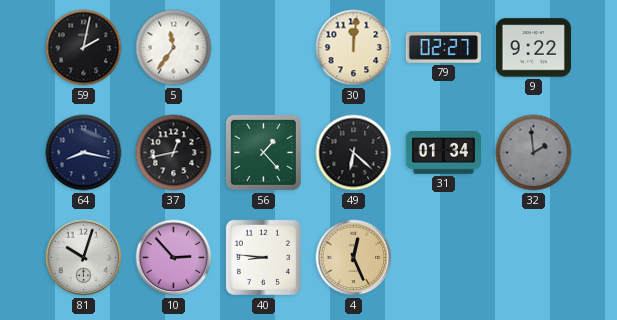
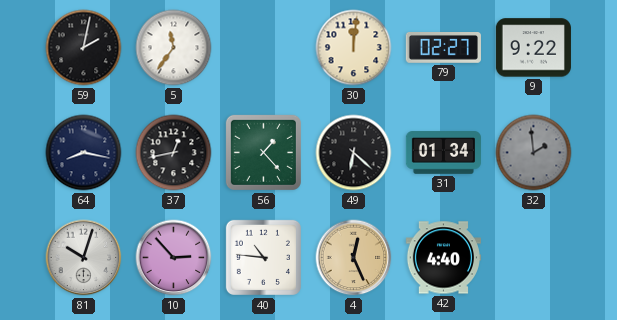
40: 8:46 -> 10:46 (263, 257)
42: none -> 4:40 (443, 258)
